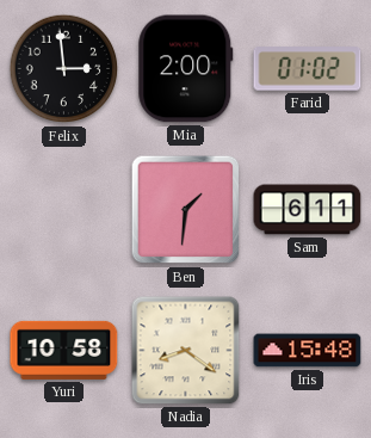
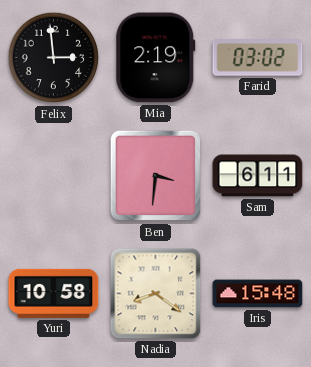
Mia: 2:00 -> 2:19 (156, 58)
Farid: 01:02 -> 03:02 (258, 58)
Ben: 1:31 -> 3:31 (156, 176)
